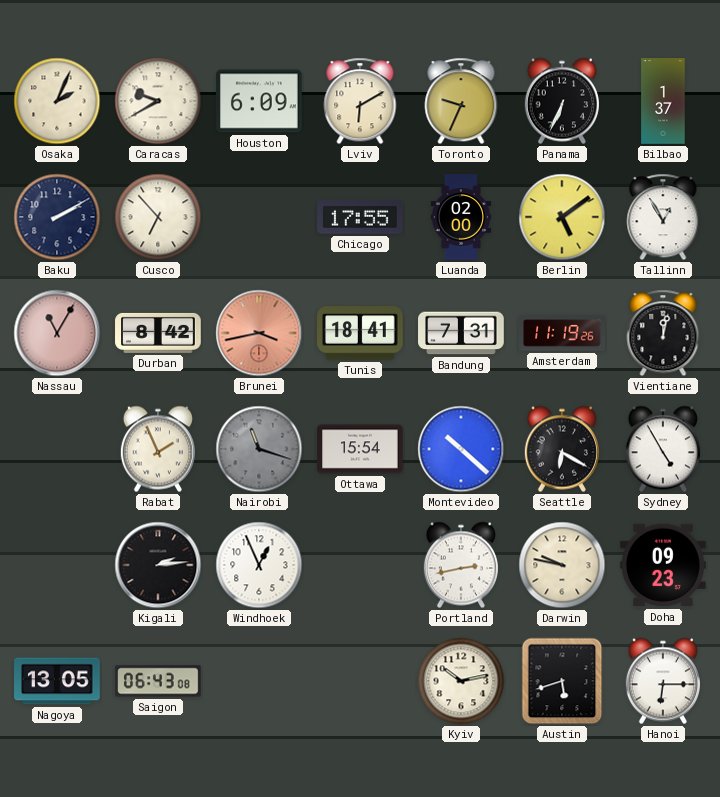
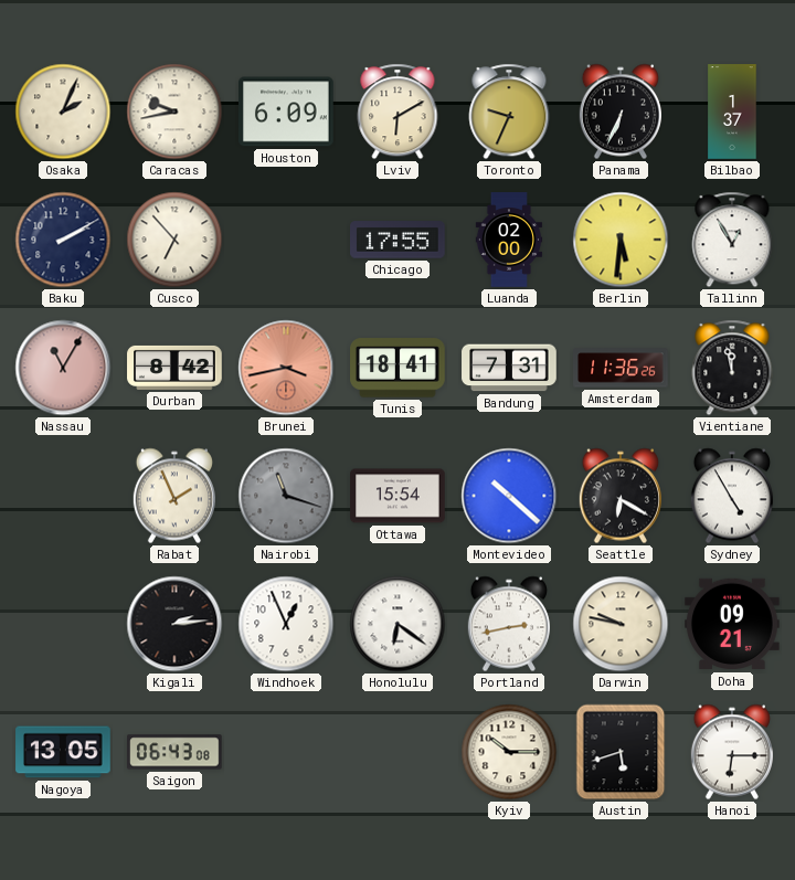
Caracas: 9:40 -> 9:43 (174, 112)
Berlin: 5:09 -> 5:31 (621, 240)
Amsterdam: 11:19 -> 11:36 (621, 368)
Vientiane: 12:02 -> 11:58 (732, 368)
Honolulu: none -> 6:21 (397, 624)
Doha: 09:23 -> 09:21 (732, 624)
Kyiv: 10:13 -> 10:15 (509, 752)
